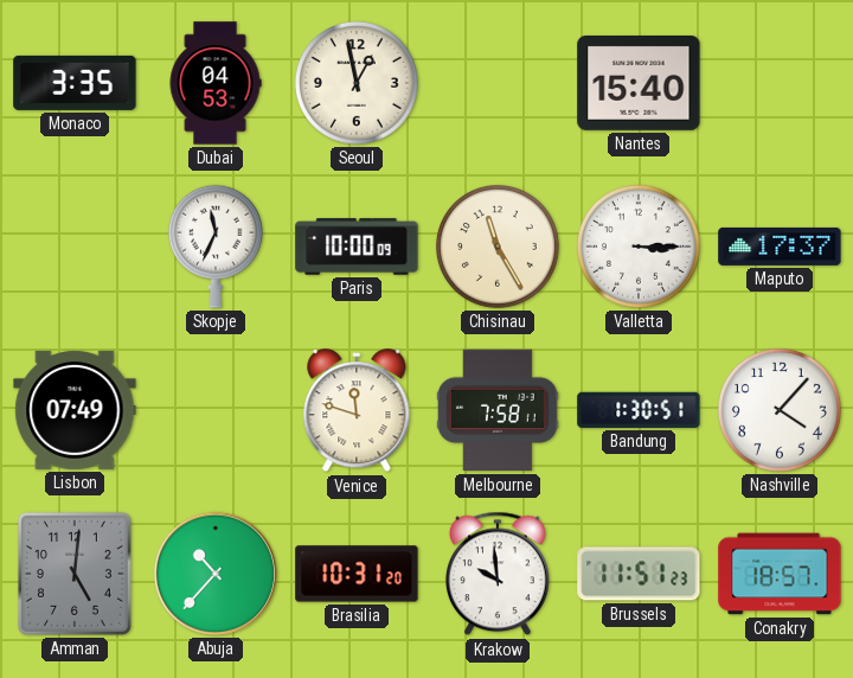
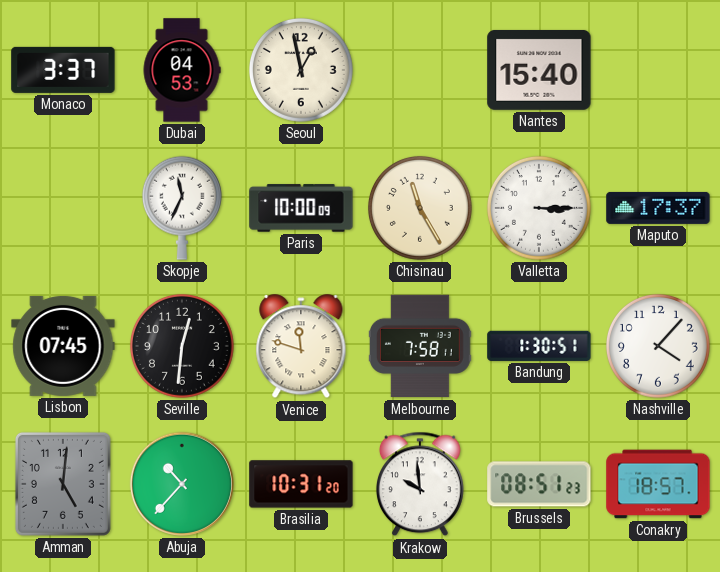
Monaco: 3:35 -> 3:37 (63, 70)
Lisbon: 07:49 -> 07:45 (63, 346)
Seville: none -> 12:31 (182, 346)
Brussels: 11:51 -> 08:51 (539, 484)
